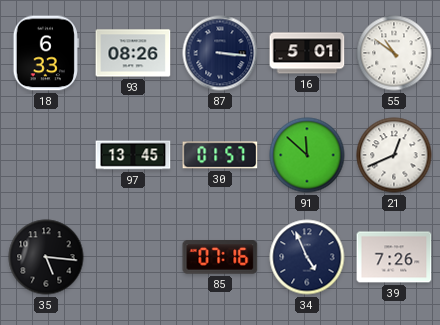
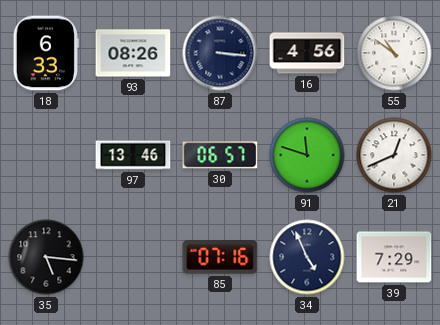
16: 5:01 -> 4:56 (307, 53)
97: 13:45 -> 13:46 (133, 155)
30: 01:57 -> 06:57 (220, 155)
91: 11:52 -> 11:48 (307, 155)
39: 7:26 -> 7:29 (394, 257)
